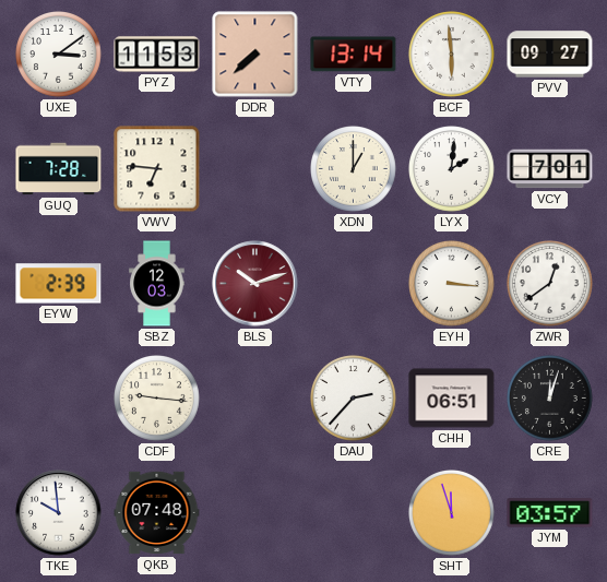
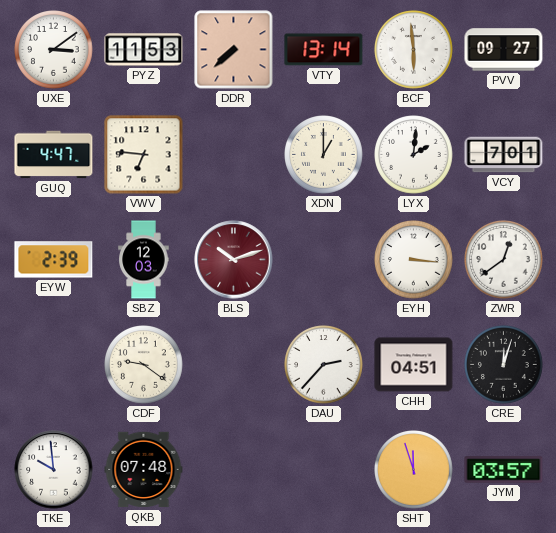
GUQ: 7:28 -> 4:47 (54, 155)
CDF: 9:16 -> 9:21 (144, 365)
CHH: 06:51 -> 04:51 (414, 365)
